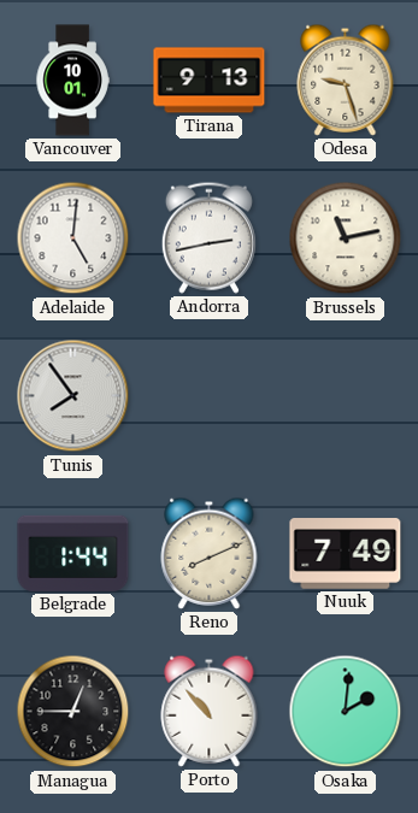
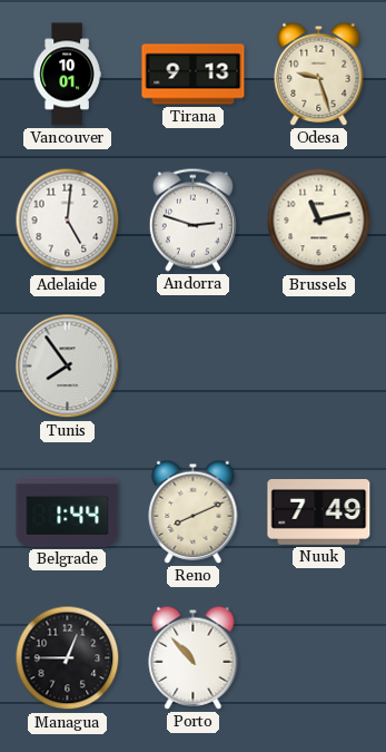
Andorra: 2:43 -> 2:48 (192, 219)
Osaka: 2:01 -> none (346, 712)
